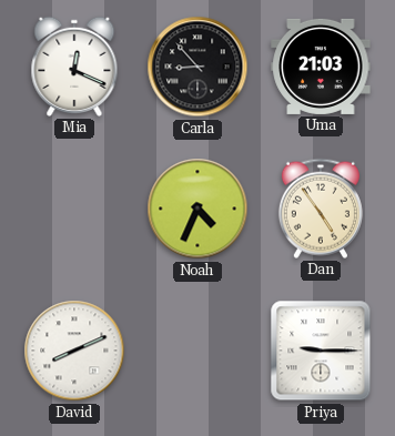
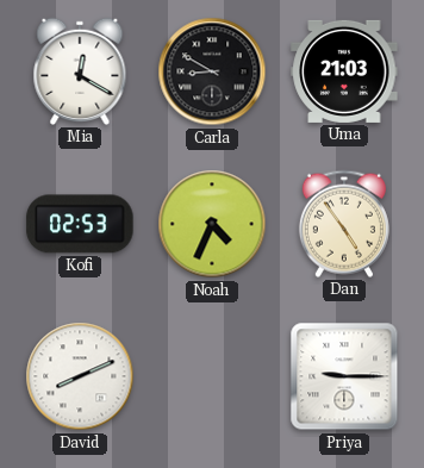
Mia: 12:19 -> 12:20 (80, 71)
Carla: 8:53 -> 8:50 (212, 71)
Kofi: none -> 02:53 (80, 224)
